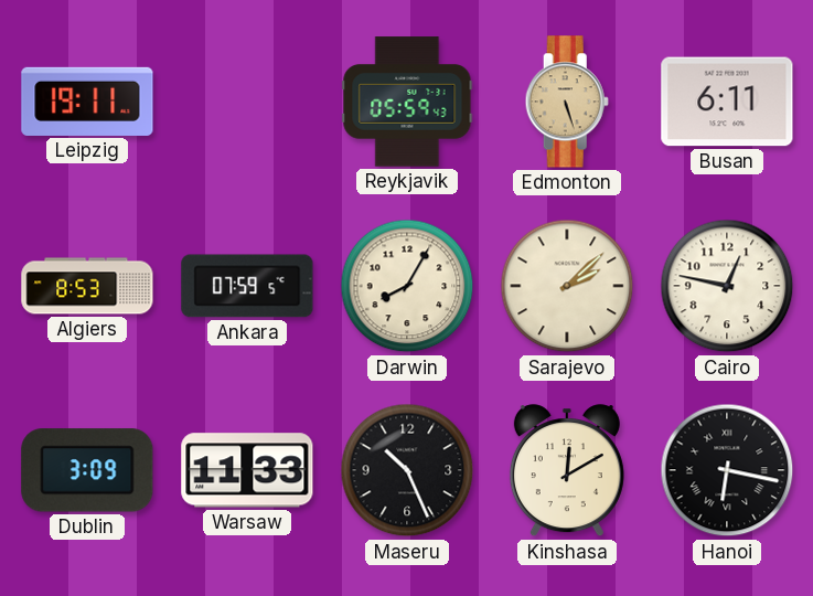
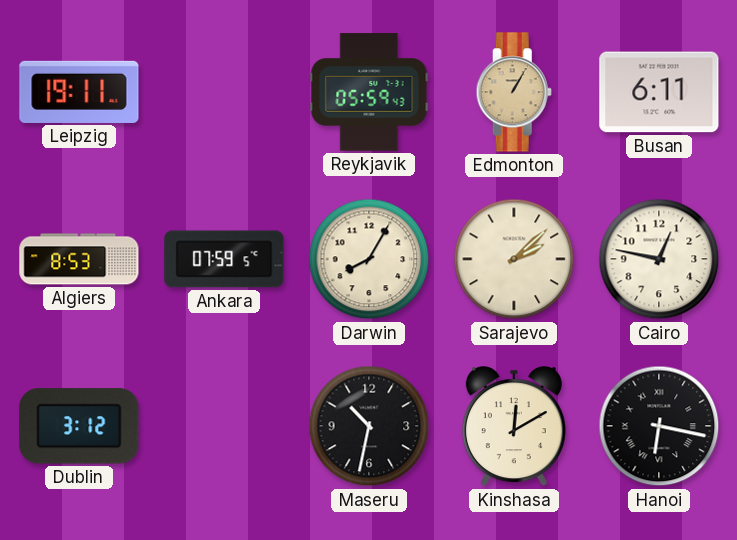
Edmonton: 5:27 -> 1:05 (514, 92)
Dublin: 3:09 -> 3:12 (79, 426)
Warsaw: 11:33 -> none (247, 470)
Maseru: 10:26 -> 10:32 (369, 426)
